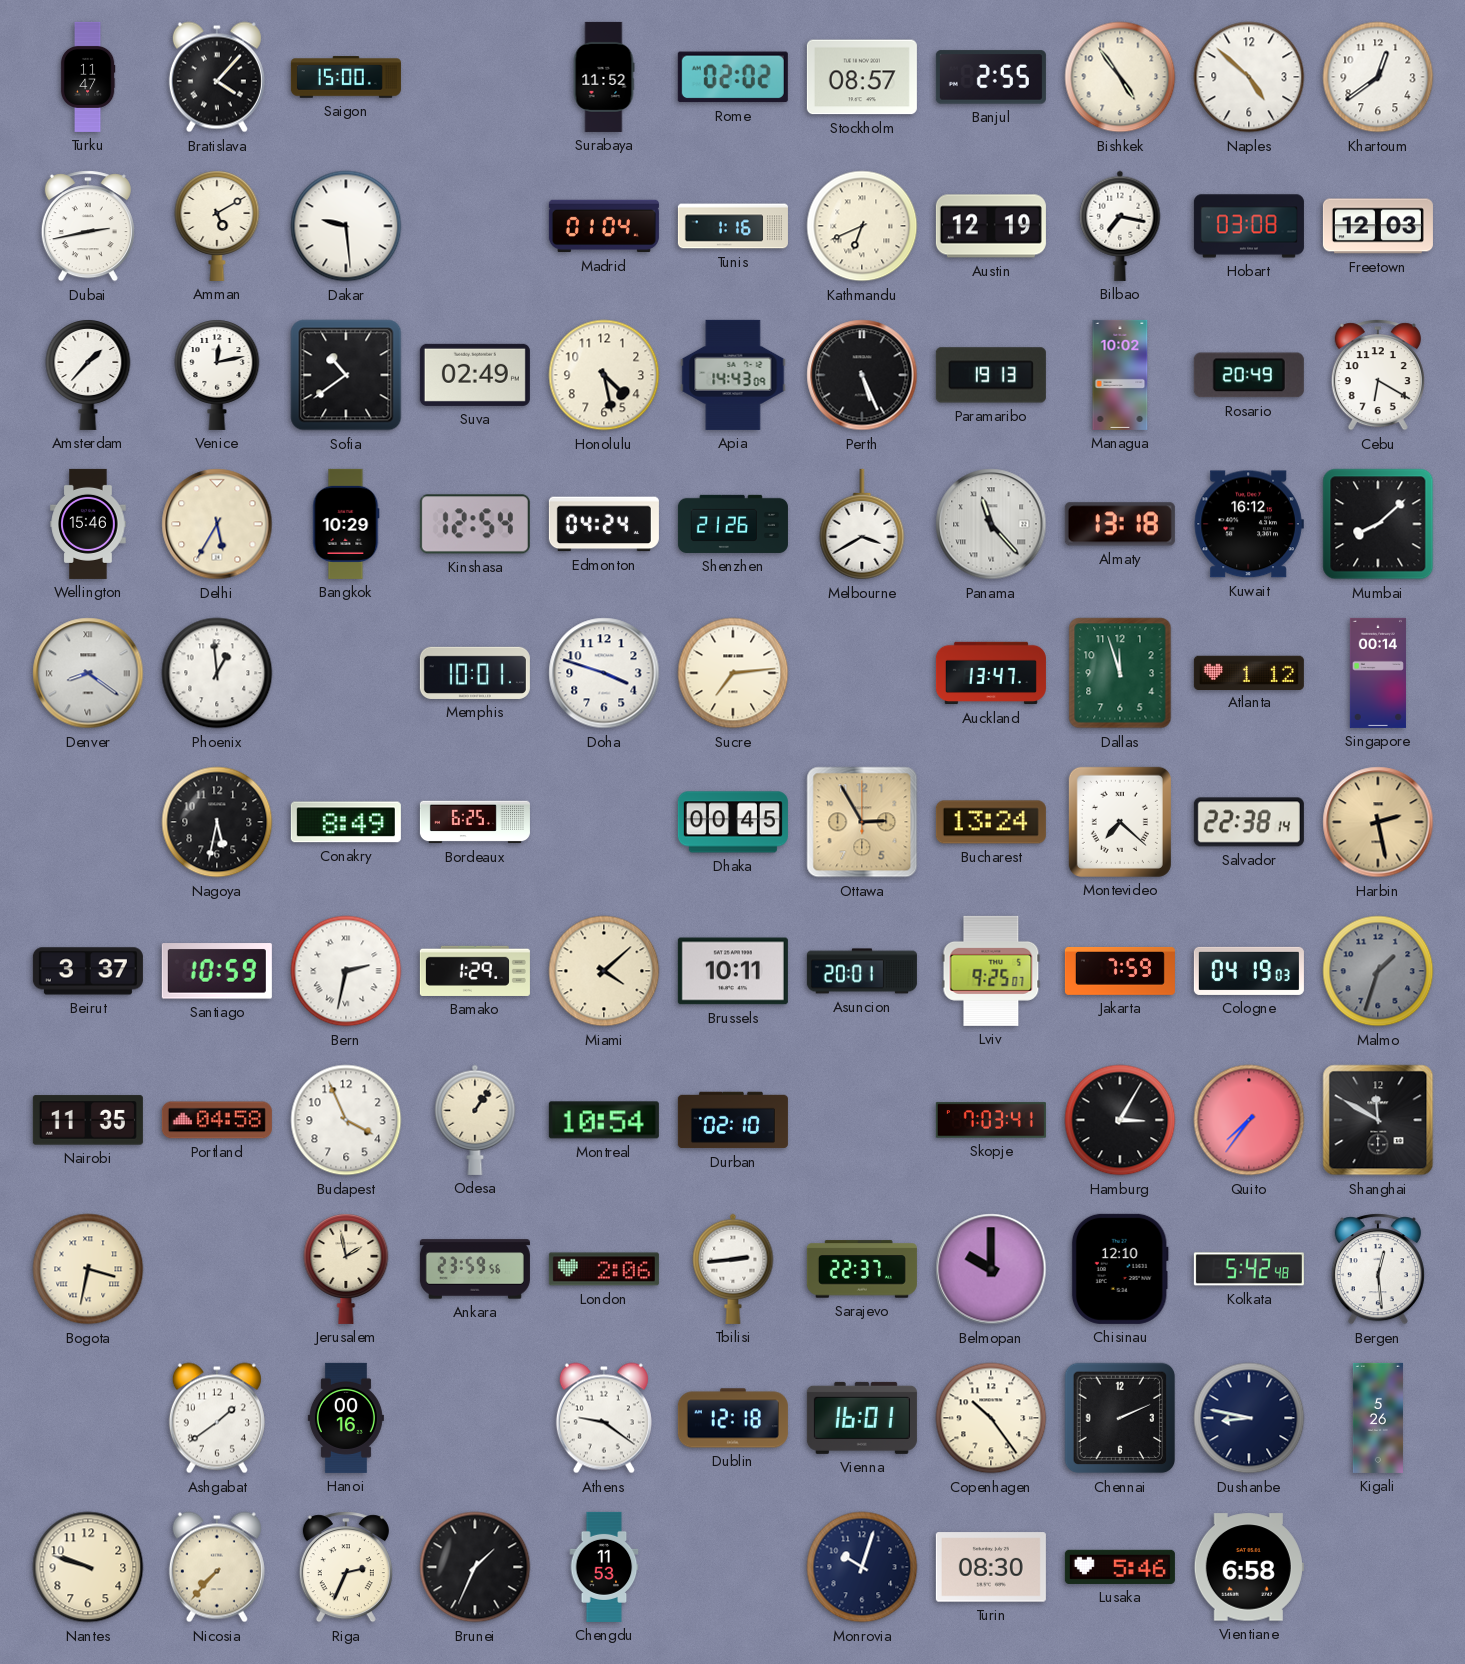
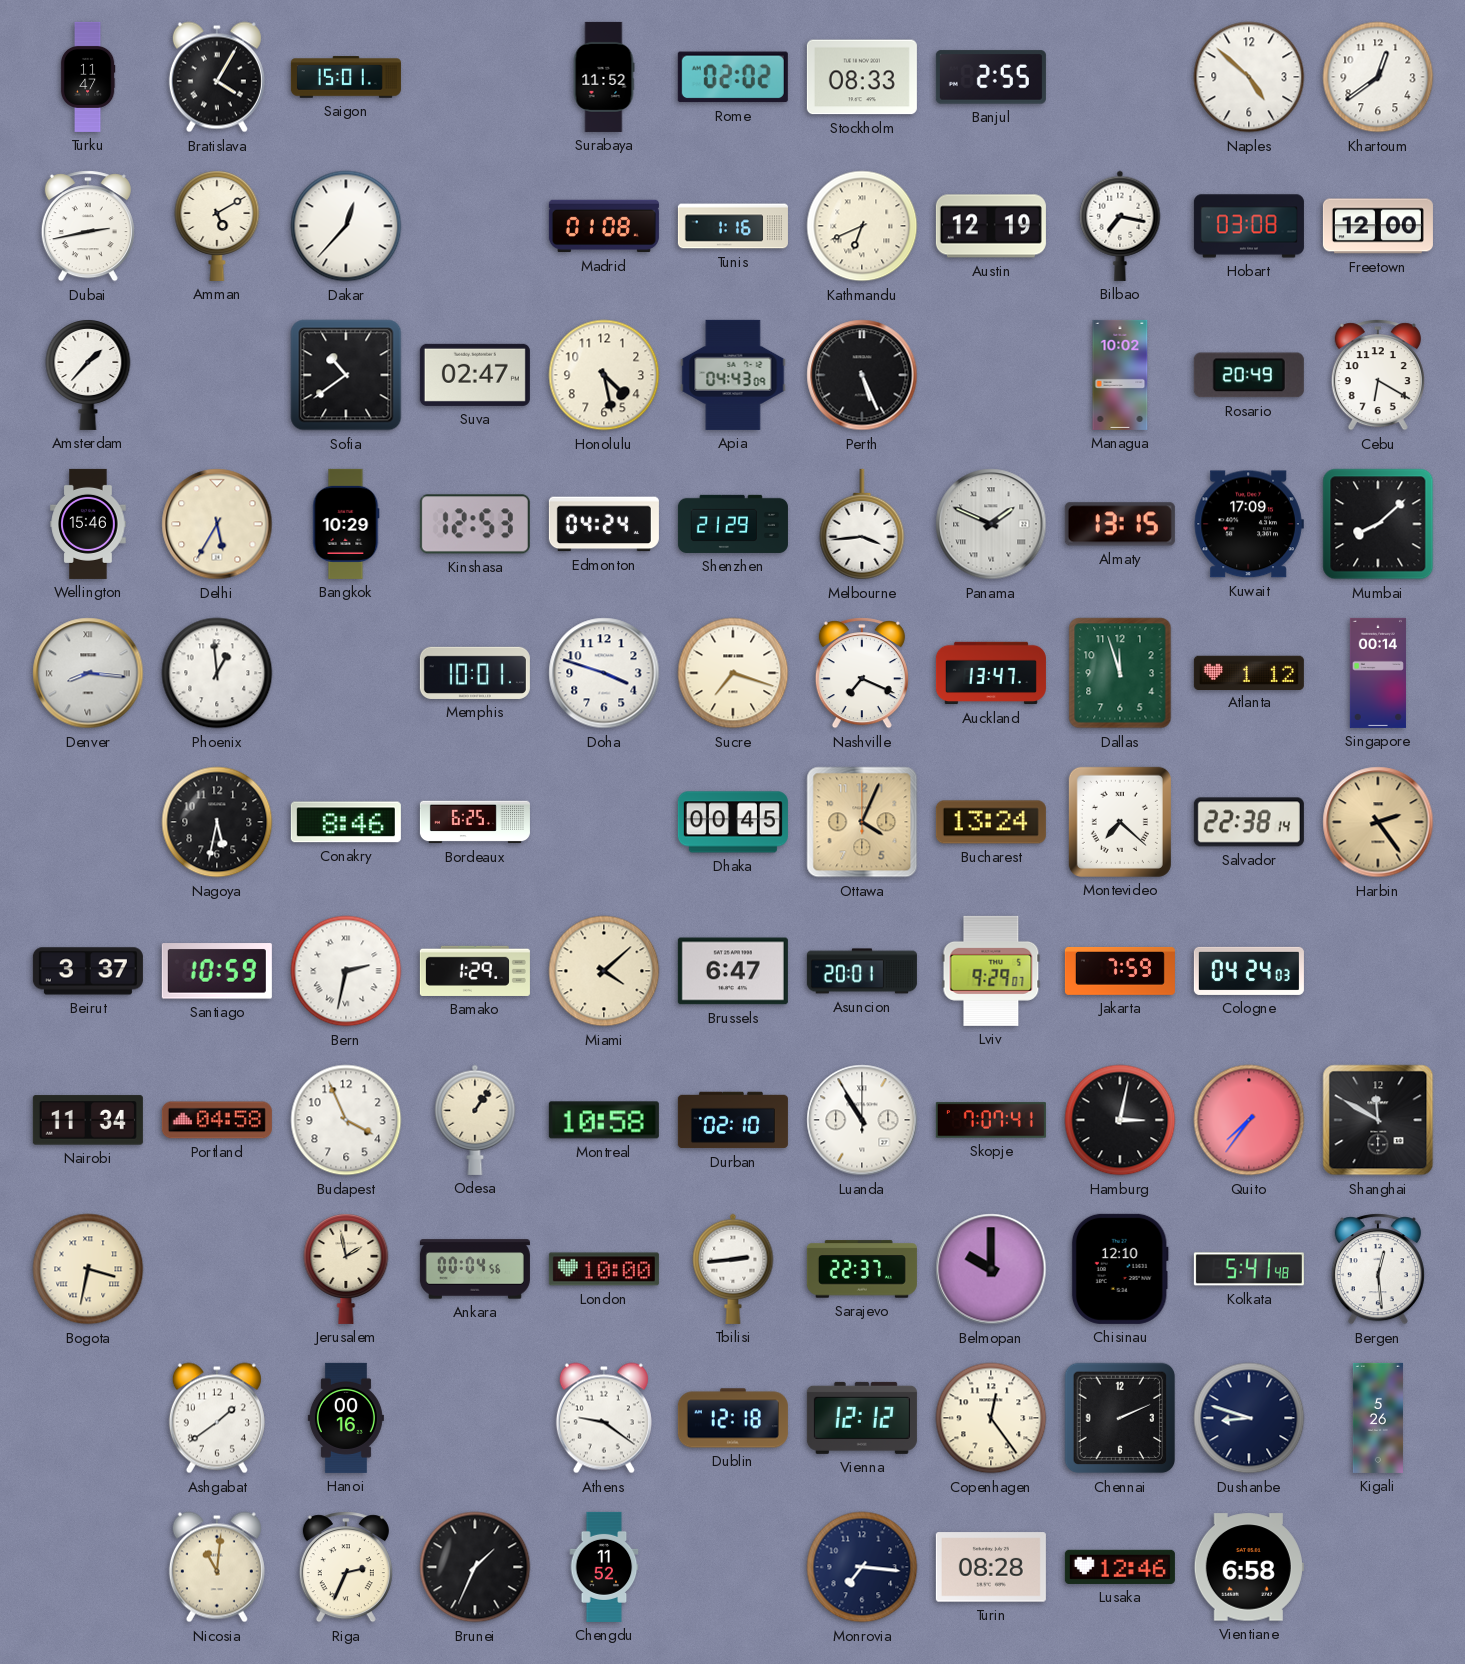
Bratislava: 4:07 -> 4:05 (217, 77)
Saigon: 15:00 -> 15:01 (346, 77)
Stockholm: 08:57 -> 08:33 (862, 77)
Bishkek: 4:54 -> none (1120, 77)
Dakar: 9:29 -> 12:37 (346, 226)
Madrid: 01:04 -> 01:08 (604, 226)
Freetown: 12:03 -> 12:00 (1378, 226)
Venice: 12:13 -> none (217, 375)
Suva: 02:49 -> 02:47 (475, 375)
Apia: 14:43 -> 04:43 (733, 375)
Paramaribo: 19:13 -> none (991, 375)
Kinshasa: 12:54 -> 12:53 (475, 524)
Shenzhen: 21:26 -> 21:29 (733, 524)
Melbourne: 3:40 -> 3:44 (862, 524)
Panama: 11:23 -> 1:49 (991, 524)
Almaty: 13:18 -> 13:15 (1120, 524)
Kuwait: 16:12 -> 17:09 (1249, 524)
Denver: 8:21 -> 8:16 (88, 673)
Sucre: 7:14 -> 7:18 (733, 673)
Nashville: none -> 7:19 (862, 673)
Conakry: 8:49 -> 8:46 (346, 822)
Ottawa: 2:55 -> 4:04 (862, 822)
Harbin: 2:28 -> 2:24 (1378, 822)
Brussels: 10:11 -> 6:47 (733, 971)
Lviv: 9:25 -> 9:29 (991, 971)
Cologne: 04:19 -> 04:24 (1249, 971)
Malmo: 1:33 -> none (1378, 971)
Nairobi: 11:35 -> 11:34 (88, 1120)
Montreal: 10:54 -> 10:58 (604, 1120)
Luanda: none -> 10:55 (862, 1120)
Skopje: 7:03 -> 7:07 (991, 1120)
Hamburg: 3:05 -> 3:02 (1120, 1120)
Ankara: 23:59 -> 00:04 (475, 1269)
London: 2:06 -> 10:00 (604, 1269)
Kolkata: 5:42 -> 5:41 (1249, 1269)
Vienna: 16:01 -> 12:12 (862, 1418)
Copenhagen: 10:24 -> 12:24 (991, 1418)
Dushanbe: 8:47 -> 8:48 (1249, 1418)
Nantes: 9:48 -> none (88, 1567)
Nicosia: 7:37 -> 11:01 (217, 1567)
Chengdu: 11:53 -> 11:52 (604, 1567)
Monrovia: 10:03 -> 7:16 (862, 1567)
Turin: 08:30 -> 08:28 (991, 1567)
Lusaka: 5:46 -> 12:46 (1120, 1567)
